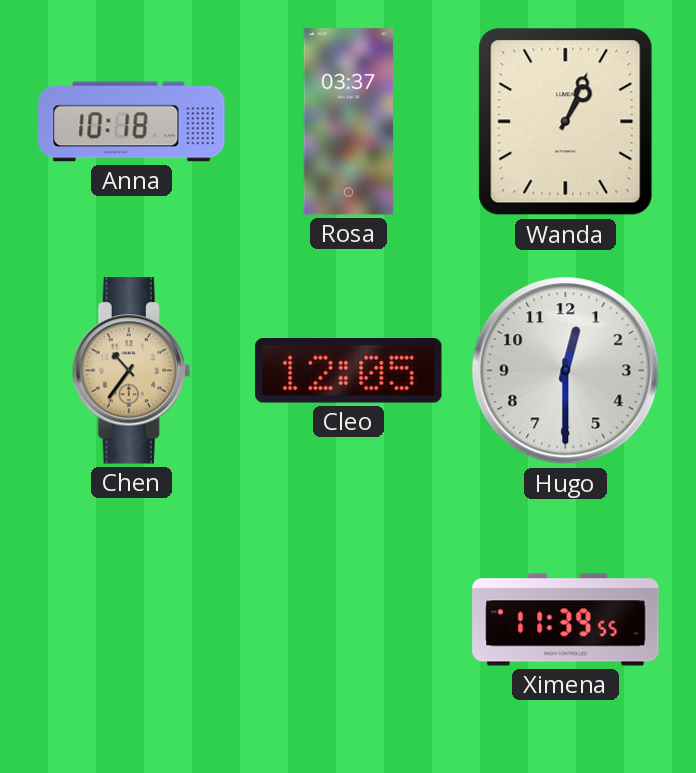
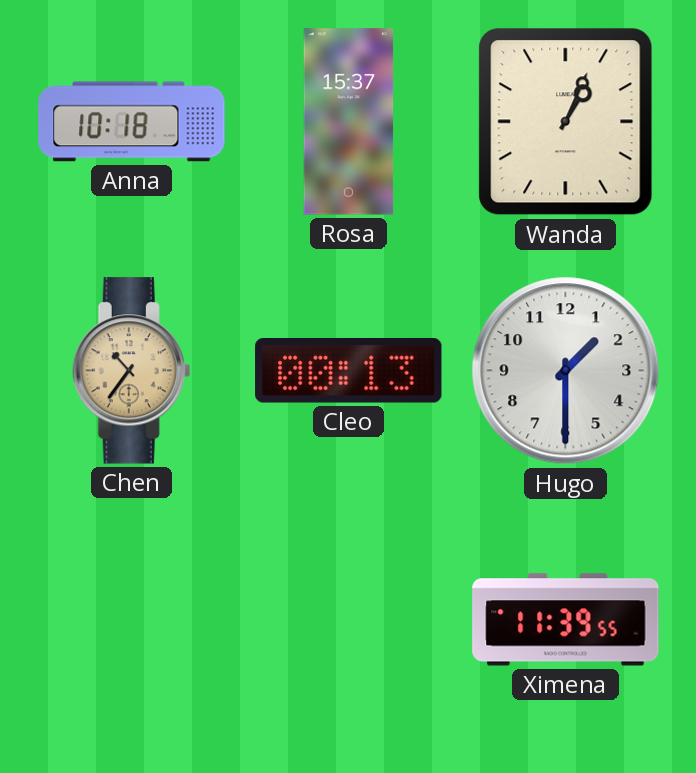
Rosa: 03:37 -> 15:37 (349, 122)
Cleo: 12:05 -> 00:13 (349, 371)
Hugo: 12:30 -> 1:30 (566, 371)
